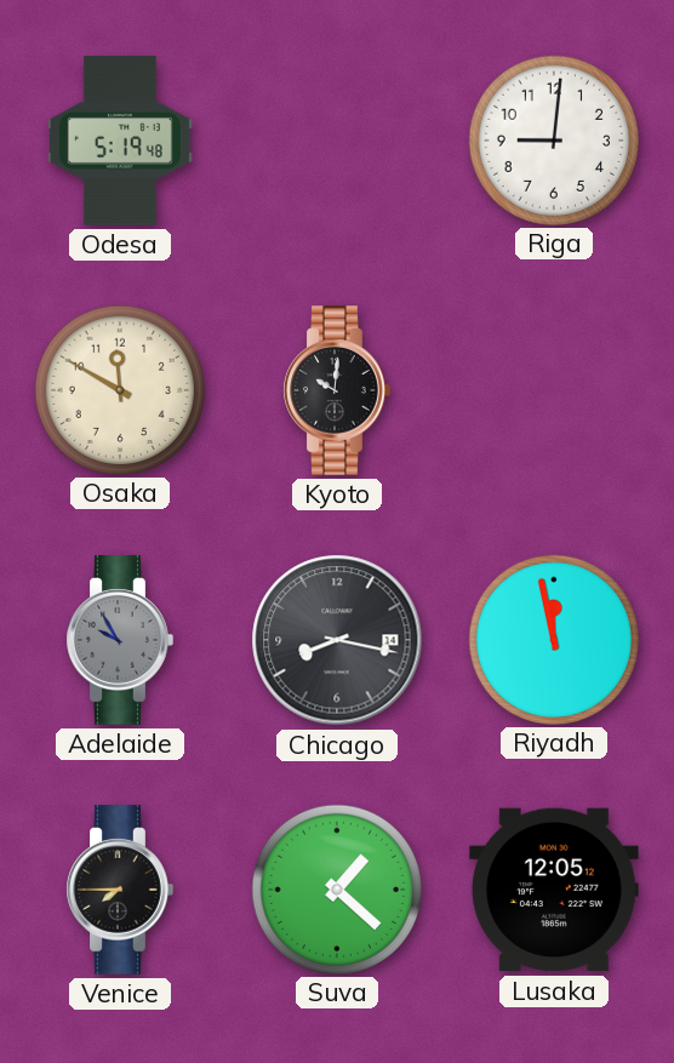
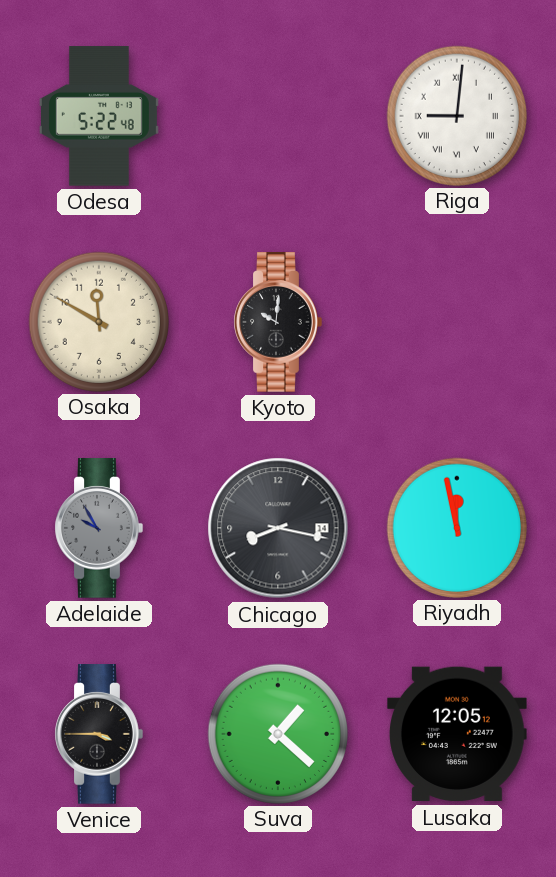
Odesa: 5:19 -> 5:22 (99, 116)
Riga numerals: Arabic -> Roman (456, 115)
Venice: 7:45 -> 3:45 (99, 734)
